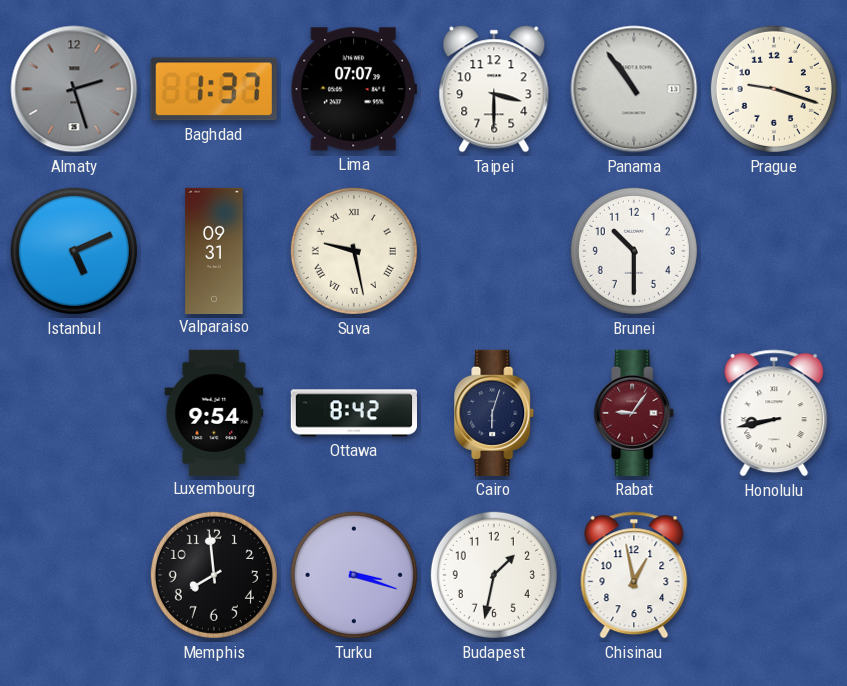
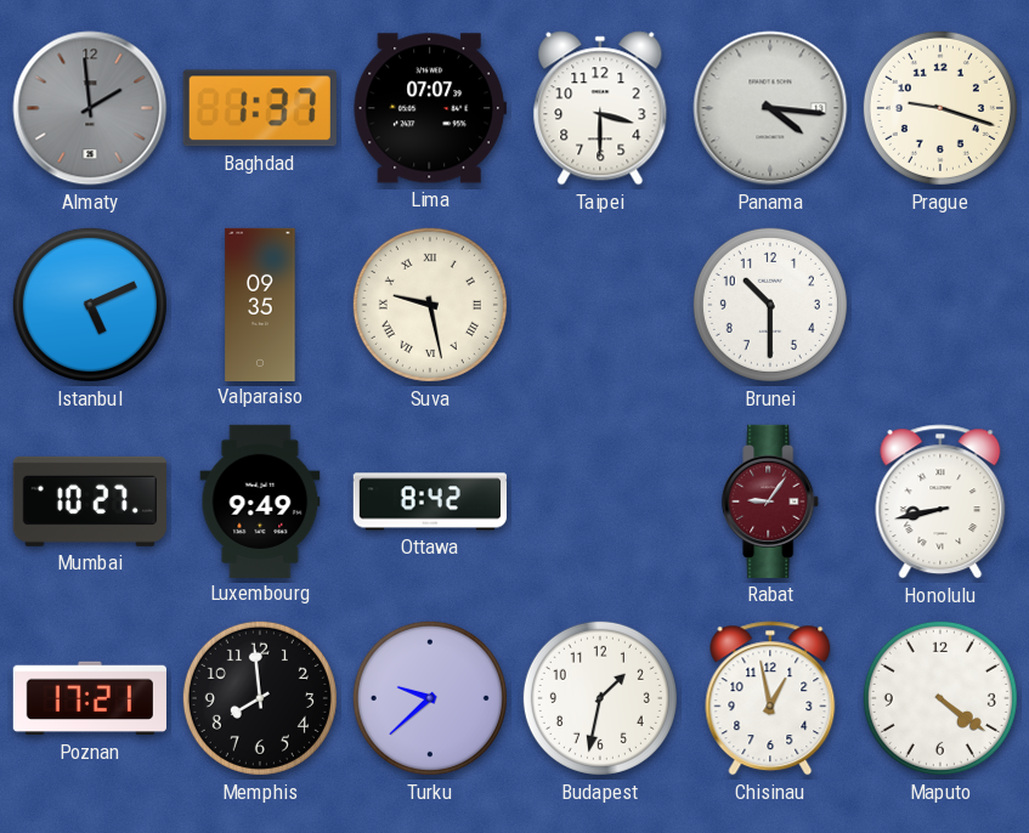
Almaty: 2:27 -> 1:59 (90, 108)
Panama: 10:54 -> 4:16 (770, 108)
Valparaiso: 09:31 -> 09:35 (260, 304)
Mumbai: none -> 10:27 (90, 501)
Luxembourg: 9:54 -> 9:49 (260, 500)
Cairo: 6:03 -> none (495, 413)
Poznan: none -> 17:21 (90, 698)
Turku: 3:18 -> 9:38 (430, 698)
Maputo: none -> 4:21 (940, 698)
